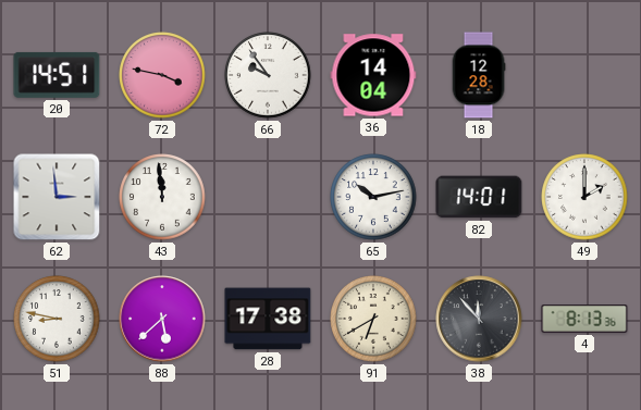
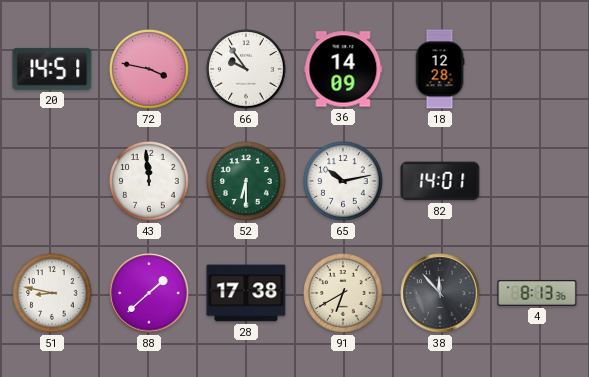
36: 14:04 -> 14:09 (343, 69)
62: 2:59 -> none (57, 197)
52: none -> 6:30 (246, 181)
49: 2:00 -> none (584, 197)
88: 5:38 -> 1:38 (149, 293)
